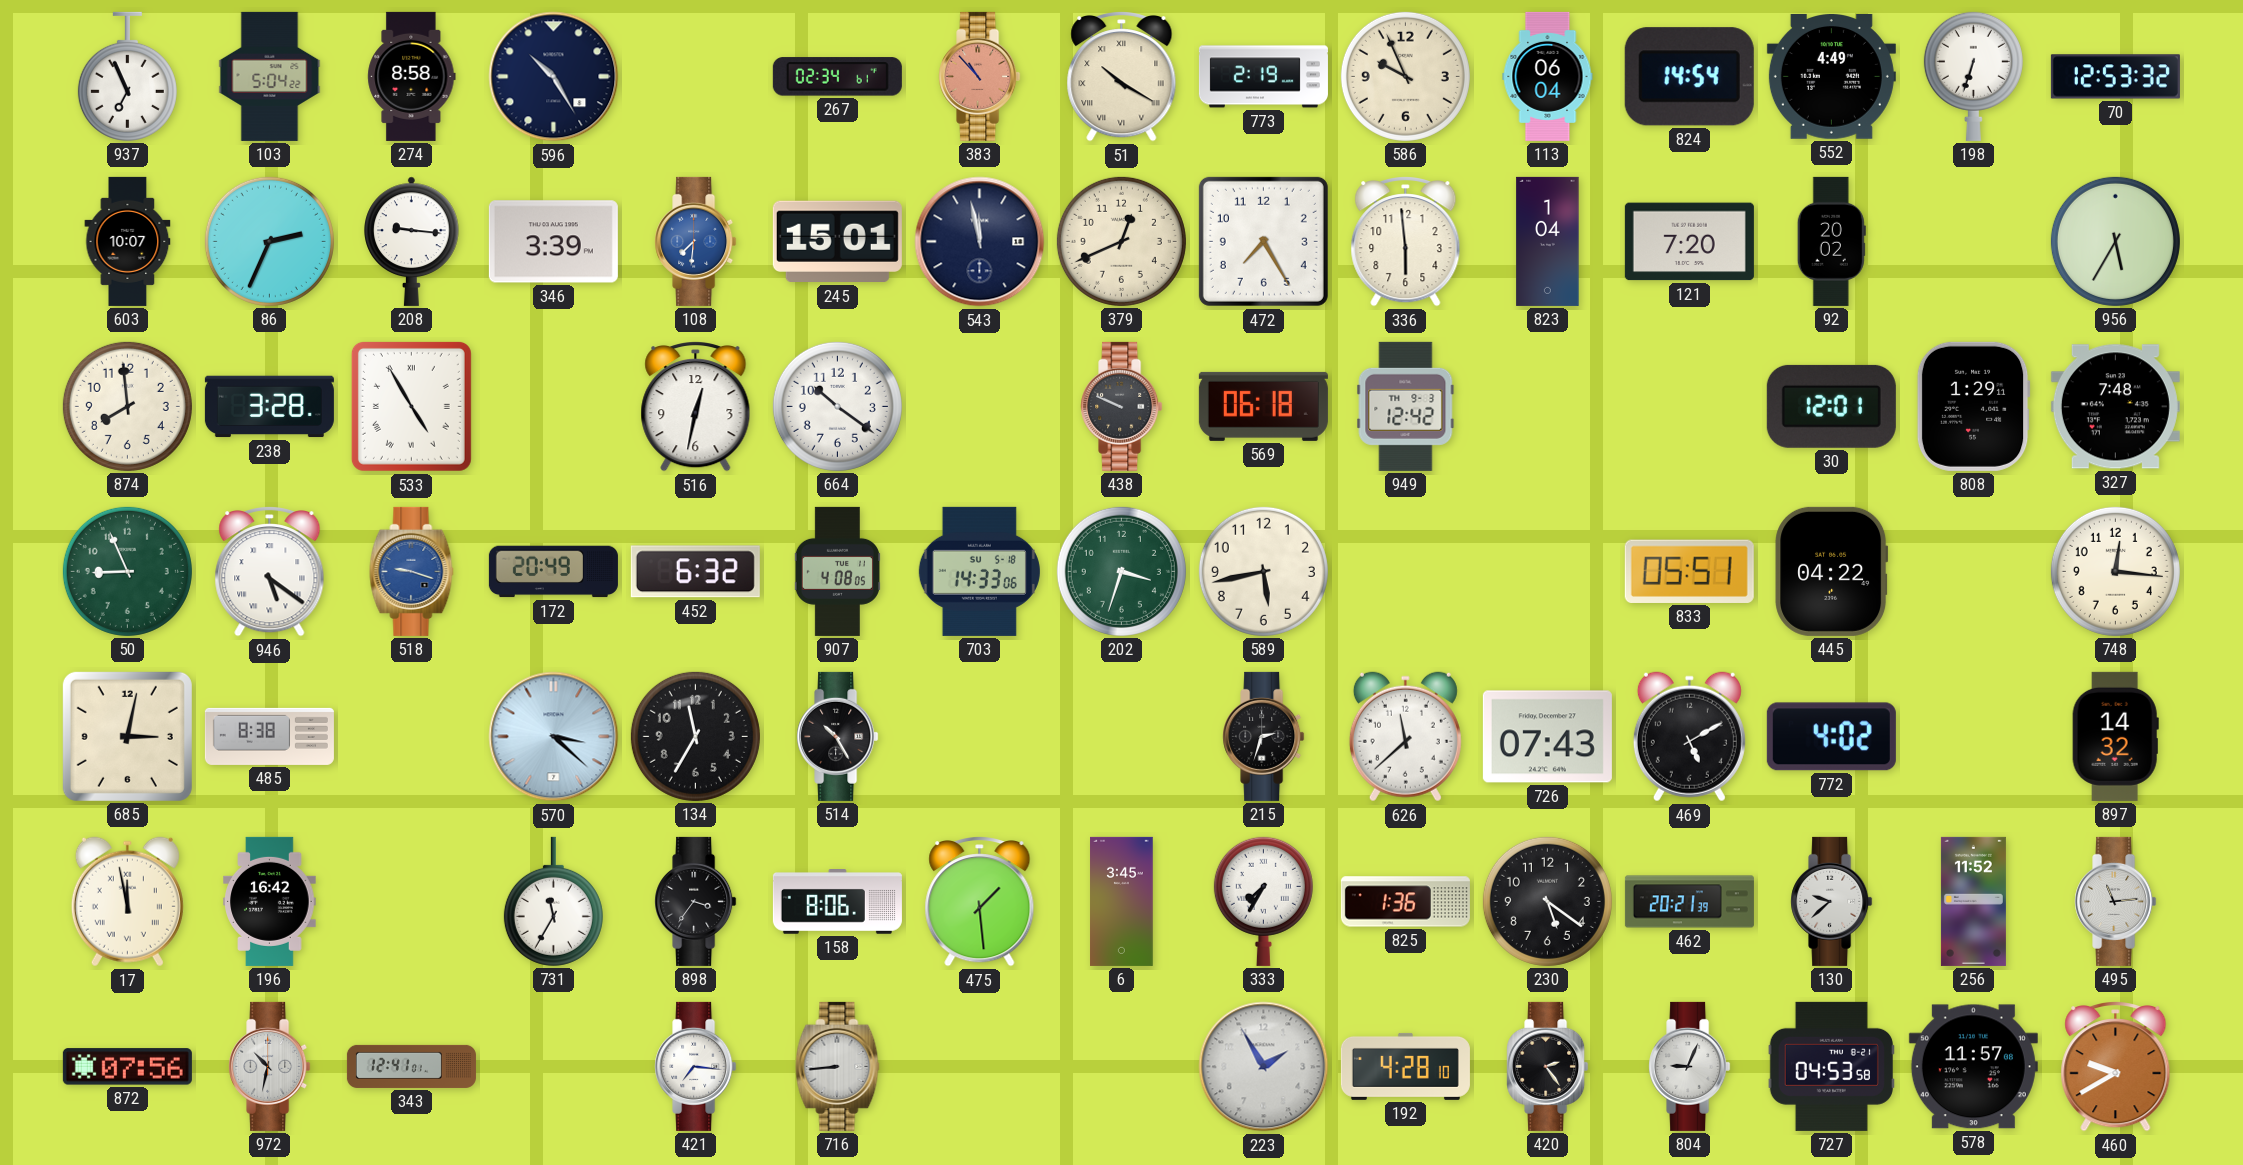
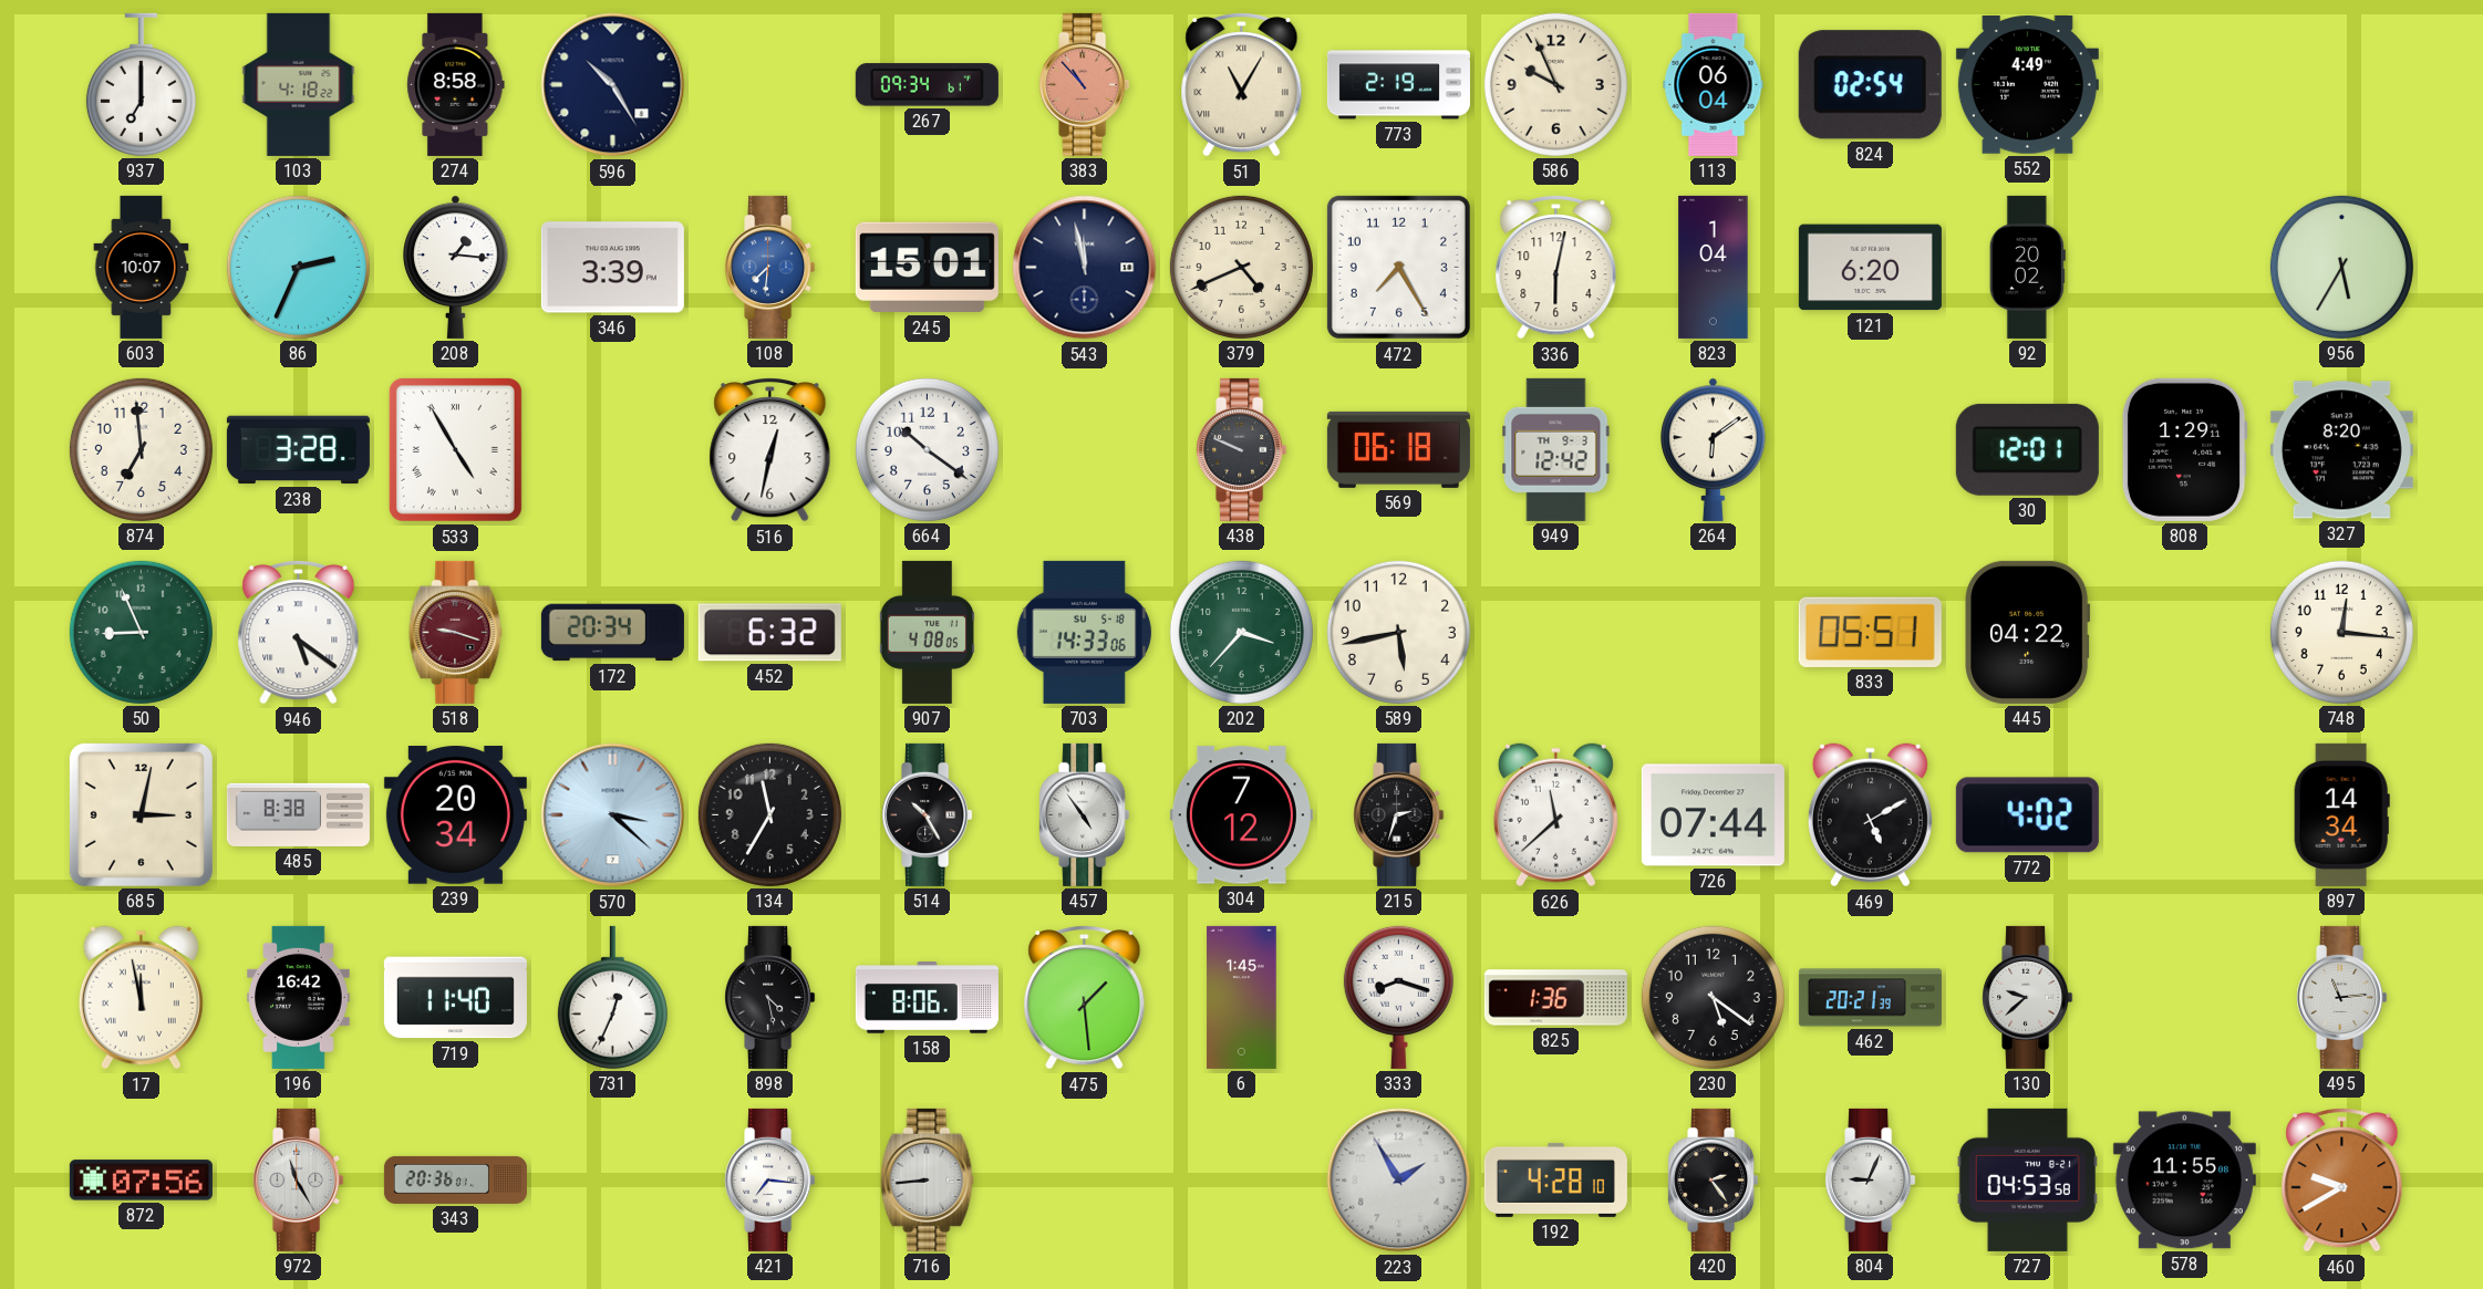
937: 6:56 -> 7:00 (141, 84)
103: 5:04 -> 4:18 (299, 84)
267: 02:34 -> 09:34 (927, 85)
51: 10:20 -> 11:05 (1242, 85)
824: 14:54 -> 02:54 (1870, 85)
198: 6:33 -> none (1973, 76)
70: 12:53 -> none (2115, 77)
208: 9:16 -> 1:16 (456, 267)
379: 12:41 -> 4:41 (1241, 267)
336: 5:59 -> 6:02 (1556, 268)
121: 7:20 -> 6:20 (1870, 268)
874: 7:59 -> 6:59 (141, 449)
264: none -> 6:09 (1714, 449)
327: 7:48 -> 8:20 (2341, 450)
518 dial: blue -> burgundy (456, 632)
172: 20:49 -> 20:34 (612, 633)
202: 3:33 -> 3:37 (1241, 632)
239: none -> 20:34 (455, 815)
457: none -> 4:54 (1085, 814)
304: none -> 7:12 (1241, 815)
726: 07:43 -> 07:44 (1713, 815)
897: 14:32 -> 14:34 (2341, 814)
719: none -> 11:40 (455, 998)
731: 11:35 -> 12:34 (612, 997)
898: 3:36 -> 4:28 (770, 997)
6: 3:45 -> 1:45 (1242, 997)
333: 7:35 -> 8:18 (1398, 997)
256: 11:52 -> none (1973, 901)
972: 10:32 -> 11:25 (299, 1179)
343: 12:41 -> 20:36 (455, 1179)
578: 11:57 -> 11:55 (2184, 1181)
